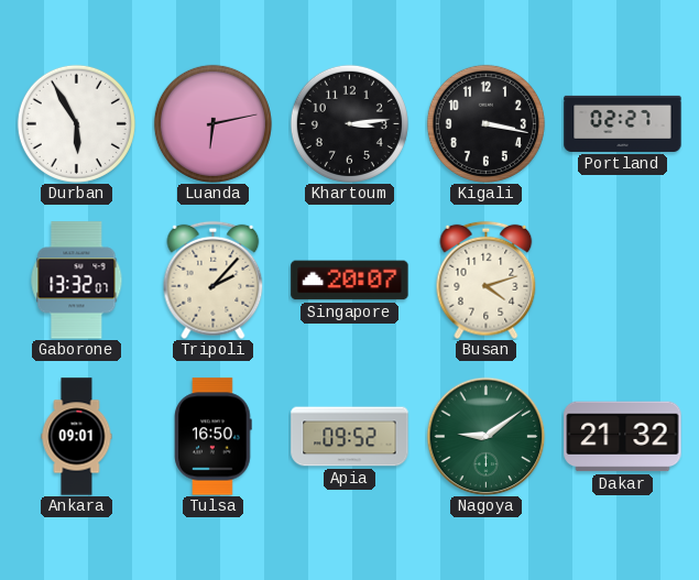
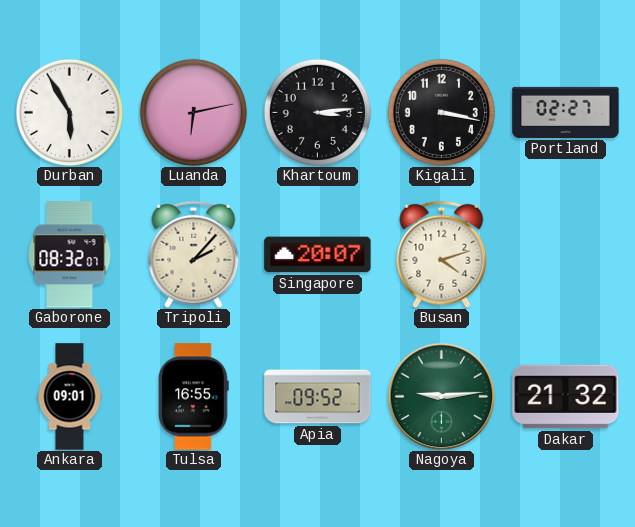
Gaborone: 13:32 -> 08:32 (70, 255)
Tulsa: 16:50 -> 16:55 (194, 397)
Nagoya: 9:09 -> 9:14 (441, 396)
